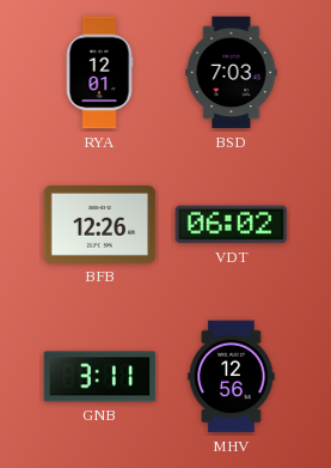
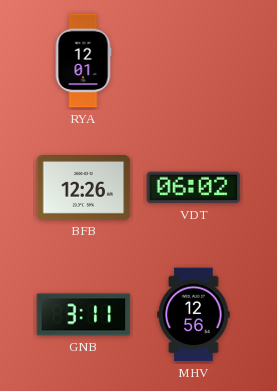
BSD: 7:03 -> none (232, 73)
